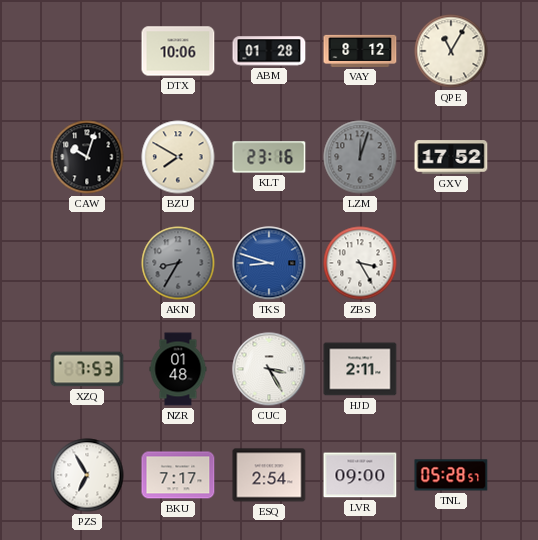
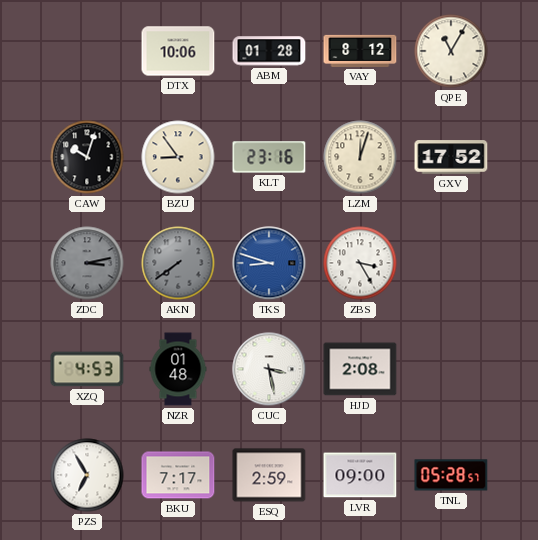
BZU: 7:50 -> 8:54 (178, 157)
LZM dial: grey -> cream (360, 157)
ZDC: none -> 3:13 (87, 263)
AKN: 8:35 -> 7:39 (178, 263)
XZQ: 7:53 -> 4:53 (87, 369)
CUC: 3:25 -> 3:28 (269, 369)
HJD: 2:11 -> 2:08 (360, 369)
ESQ: 2:54 -> 2:59 (269, 475)
